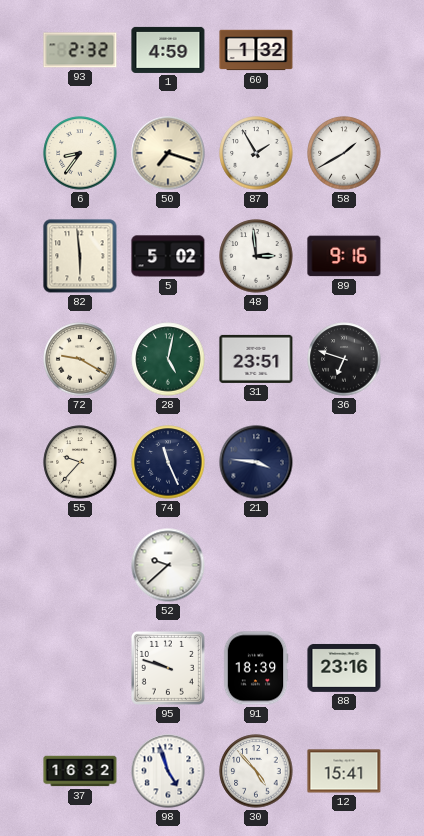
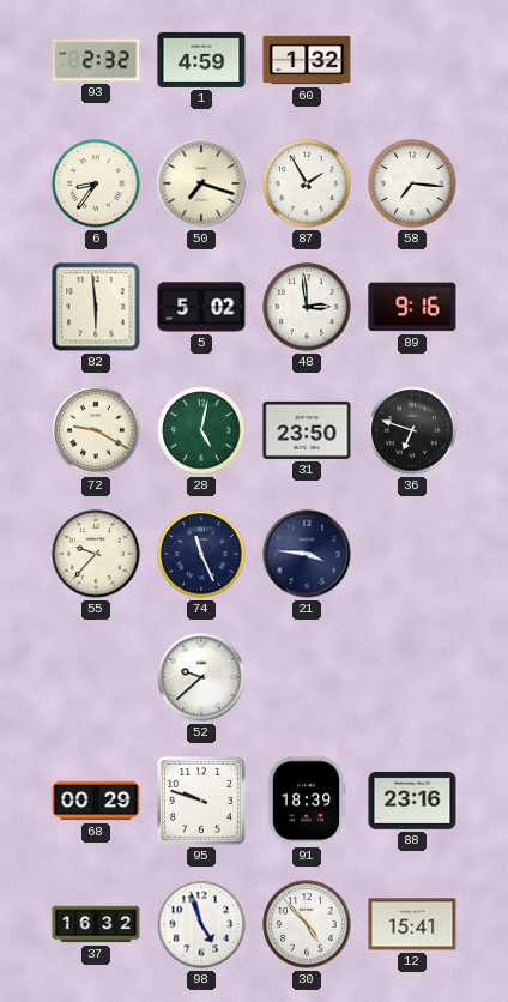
58: 1:40 -> 7:16 (412, 183)
31: 23:51 -> 23:50 (307, 430)
68: none -> 00:29 (96, 801)
